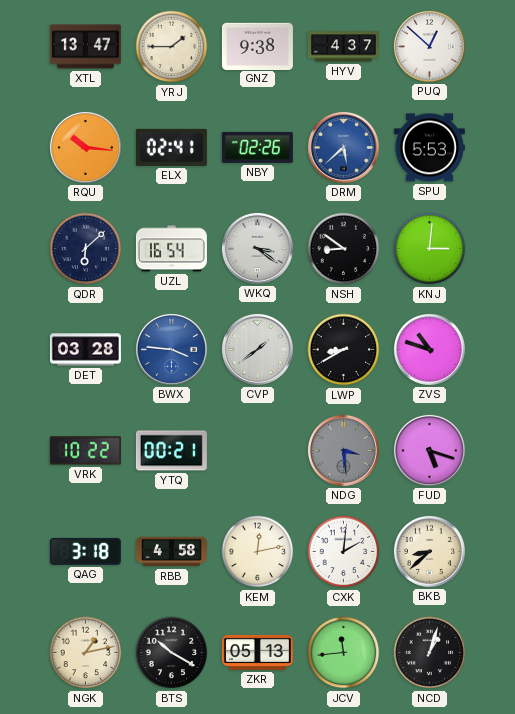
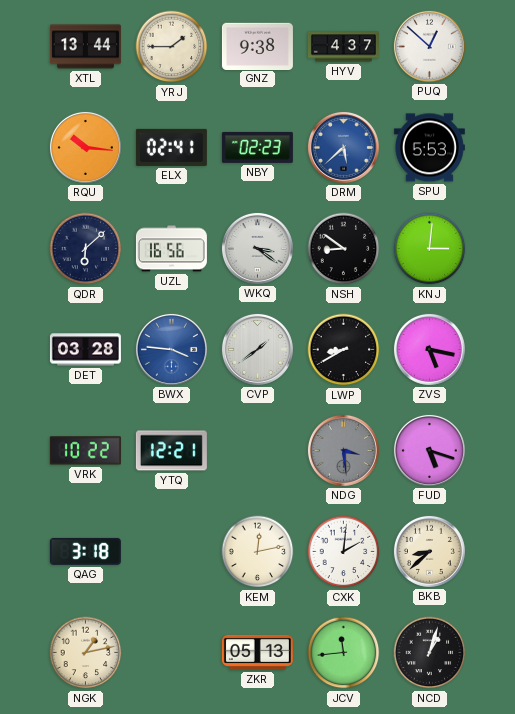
XTL: 13:47 -> 13:44 (85, 47)
NBY: 02:26 -> 02:23 (257, 147)
UZL: 16:54 -> 16:56 (171, 249)
ZVS: 10:48 -> 5:17 (429, 349)
YTQ: 00:21 -> 12:21 (171, 451)
RBB: 4:58 -> none (171, 552)
BTS: 10:20 -> none (172, 653)
